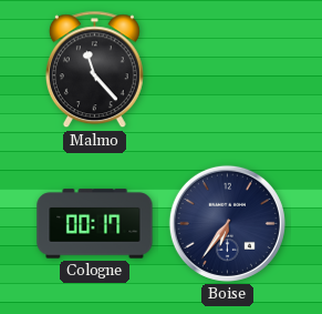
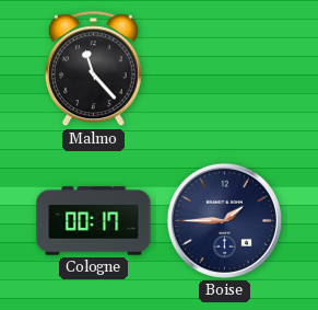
Boise: 6:36 -> 1:45 (224, 220)
